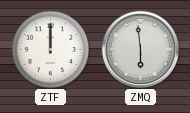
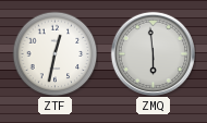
ZTF: 12:00 -> 12:32 (54, 53)
